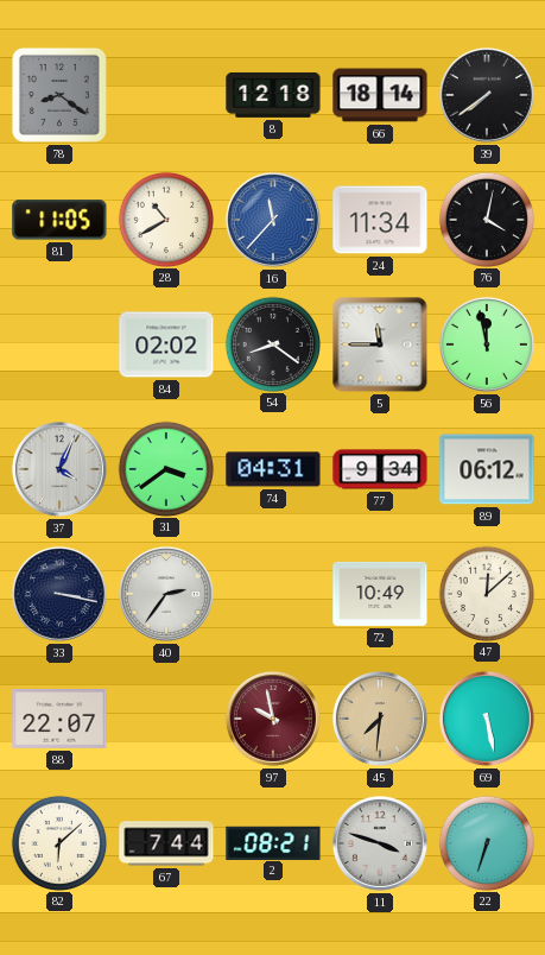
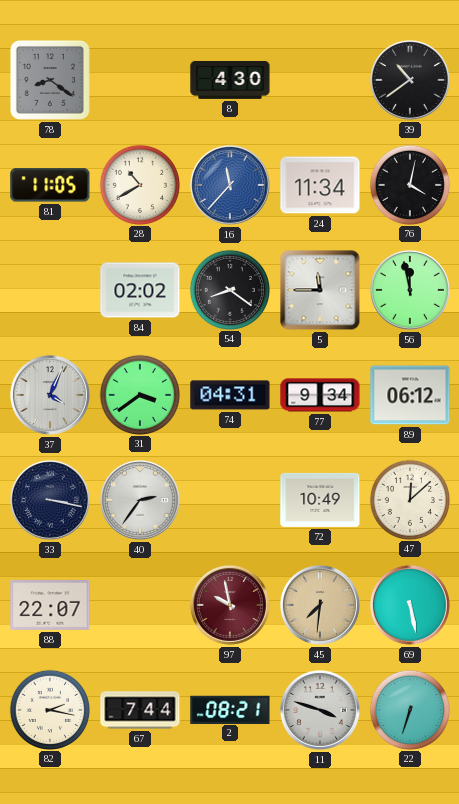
8: 12:18 -> 4:30 (230, 80)
66: 18:14 -> none (380, 95)
39: 7:39 -> 10:39 (410, 80)
82: 6:08 -> 2:17 (49, 709)
